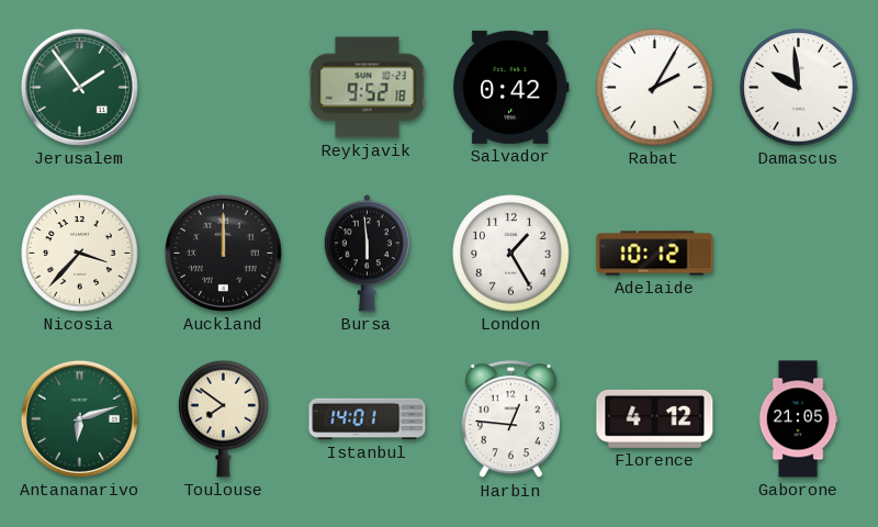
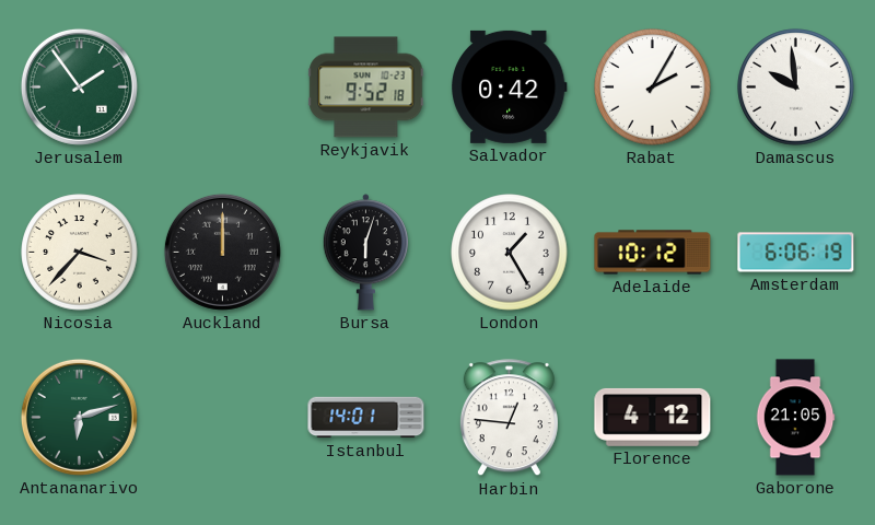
Bursa: 5:59 -> 6:03 (365, 253)
Amsterdam: none -> 6:06 (796, 253)
Toulouse: 7:51 -> none (224, 418)
